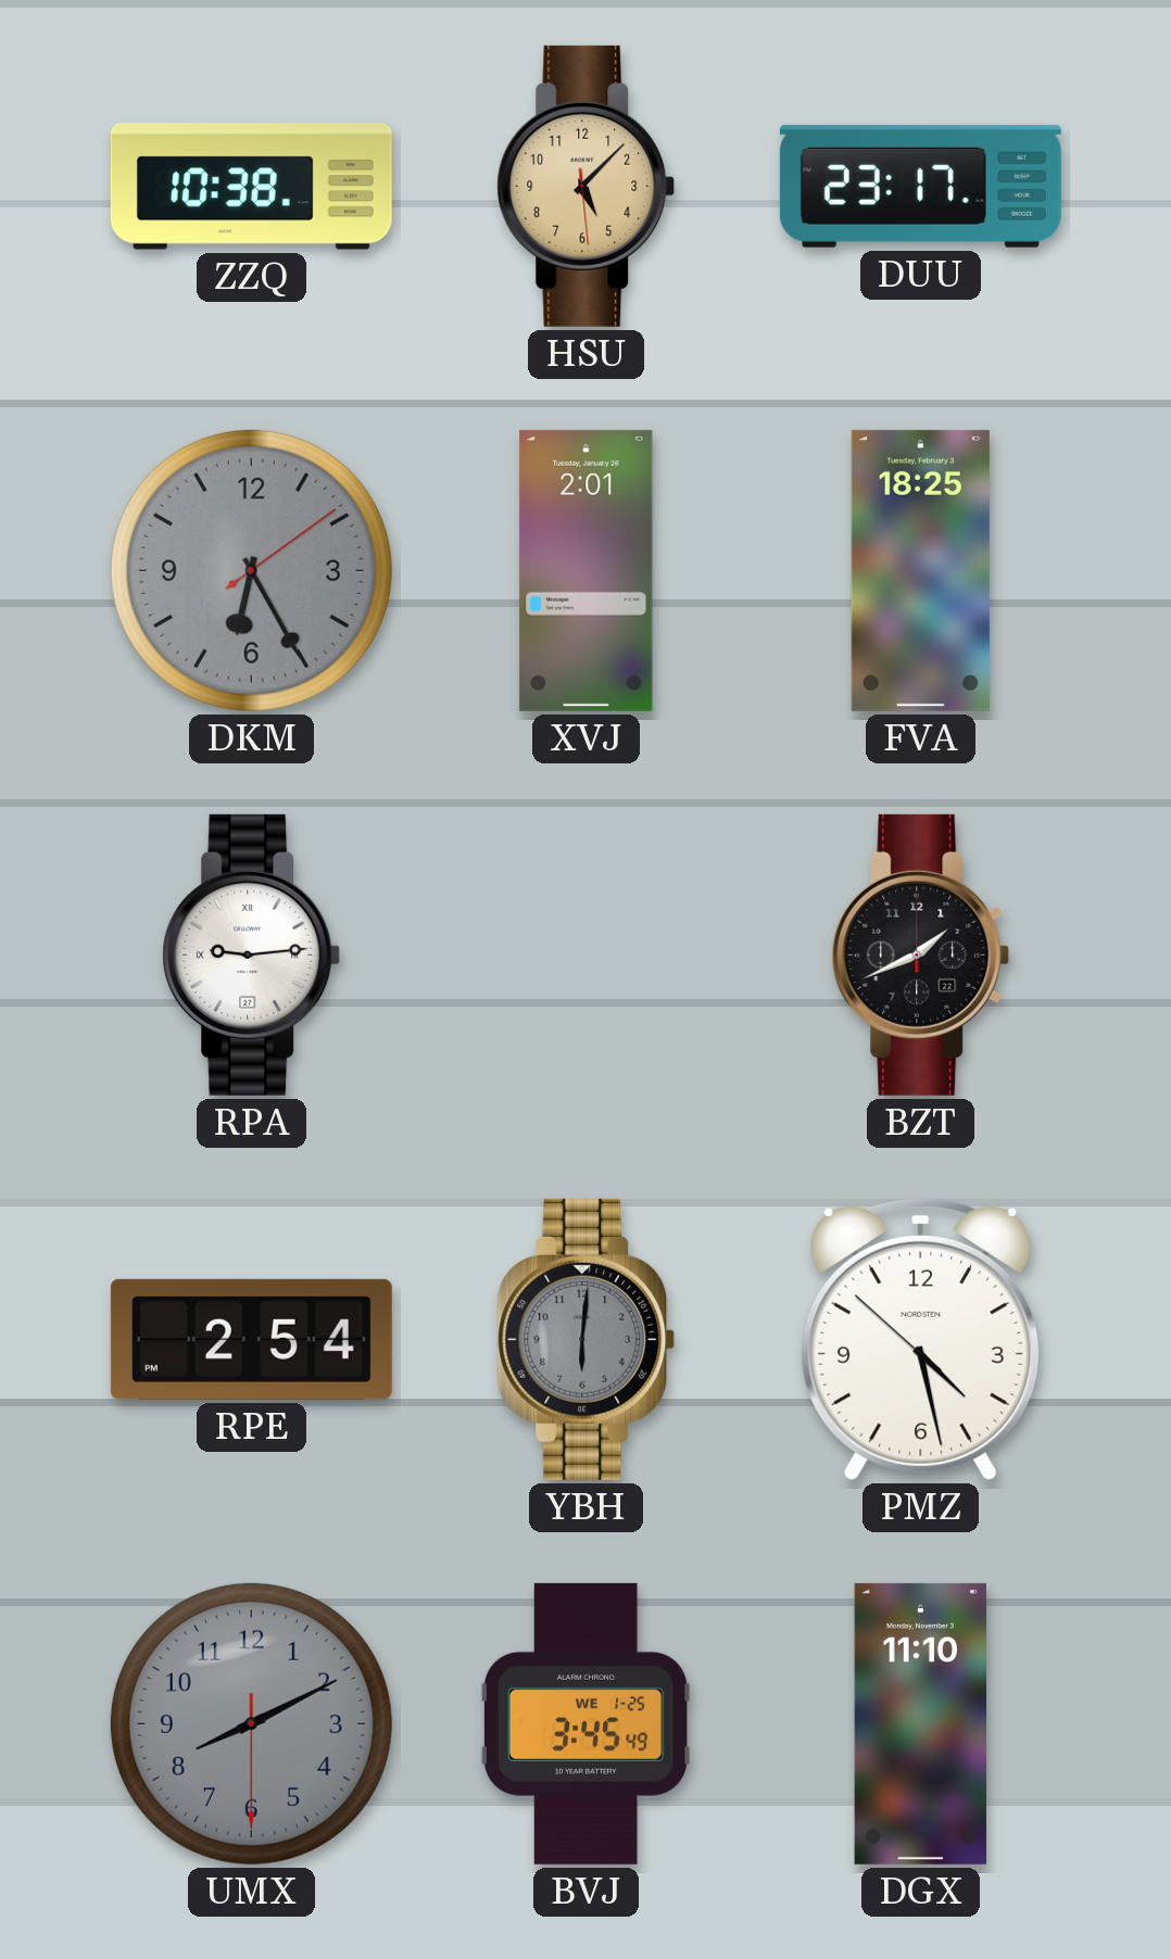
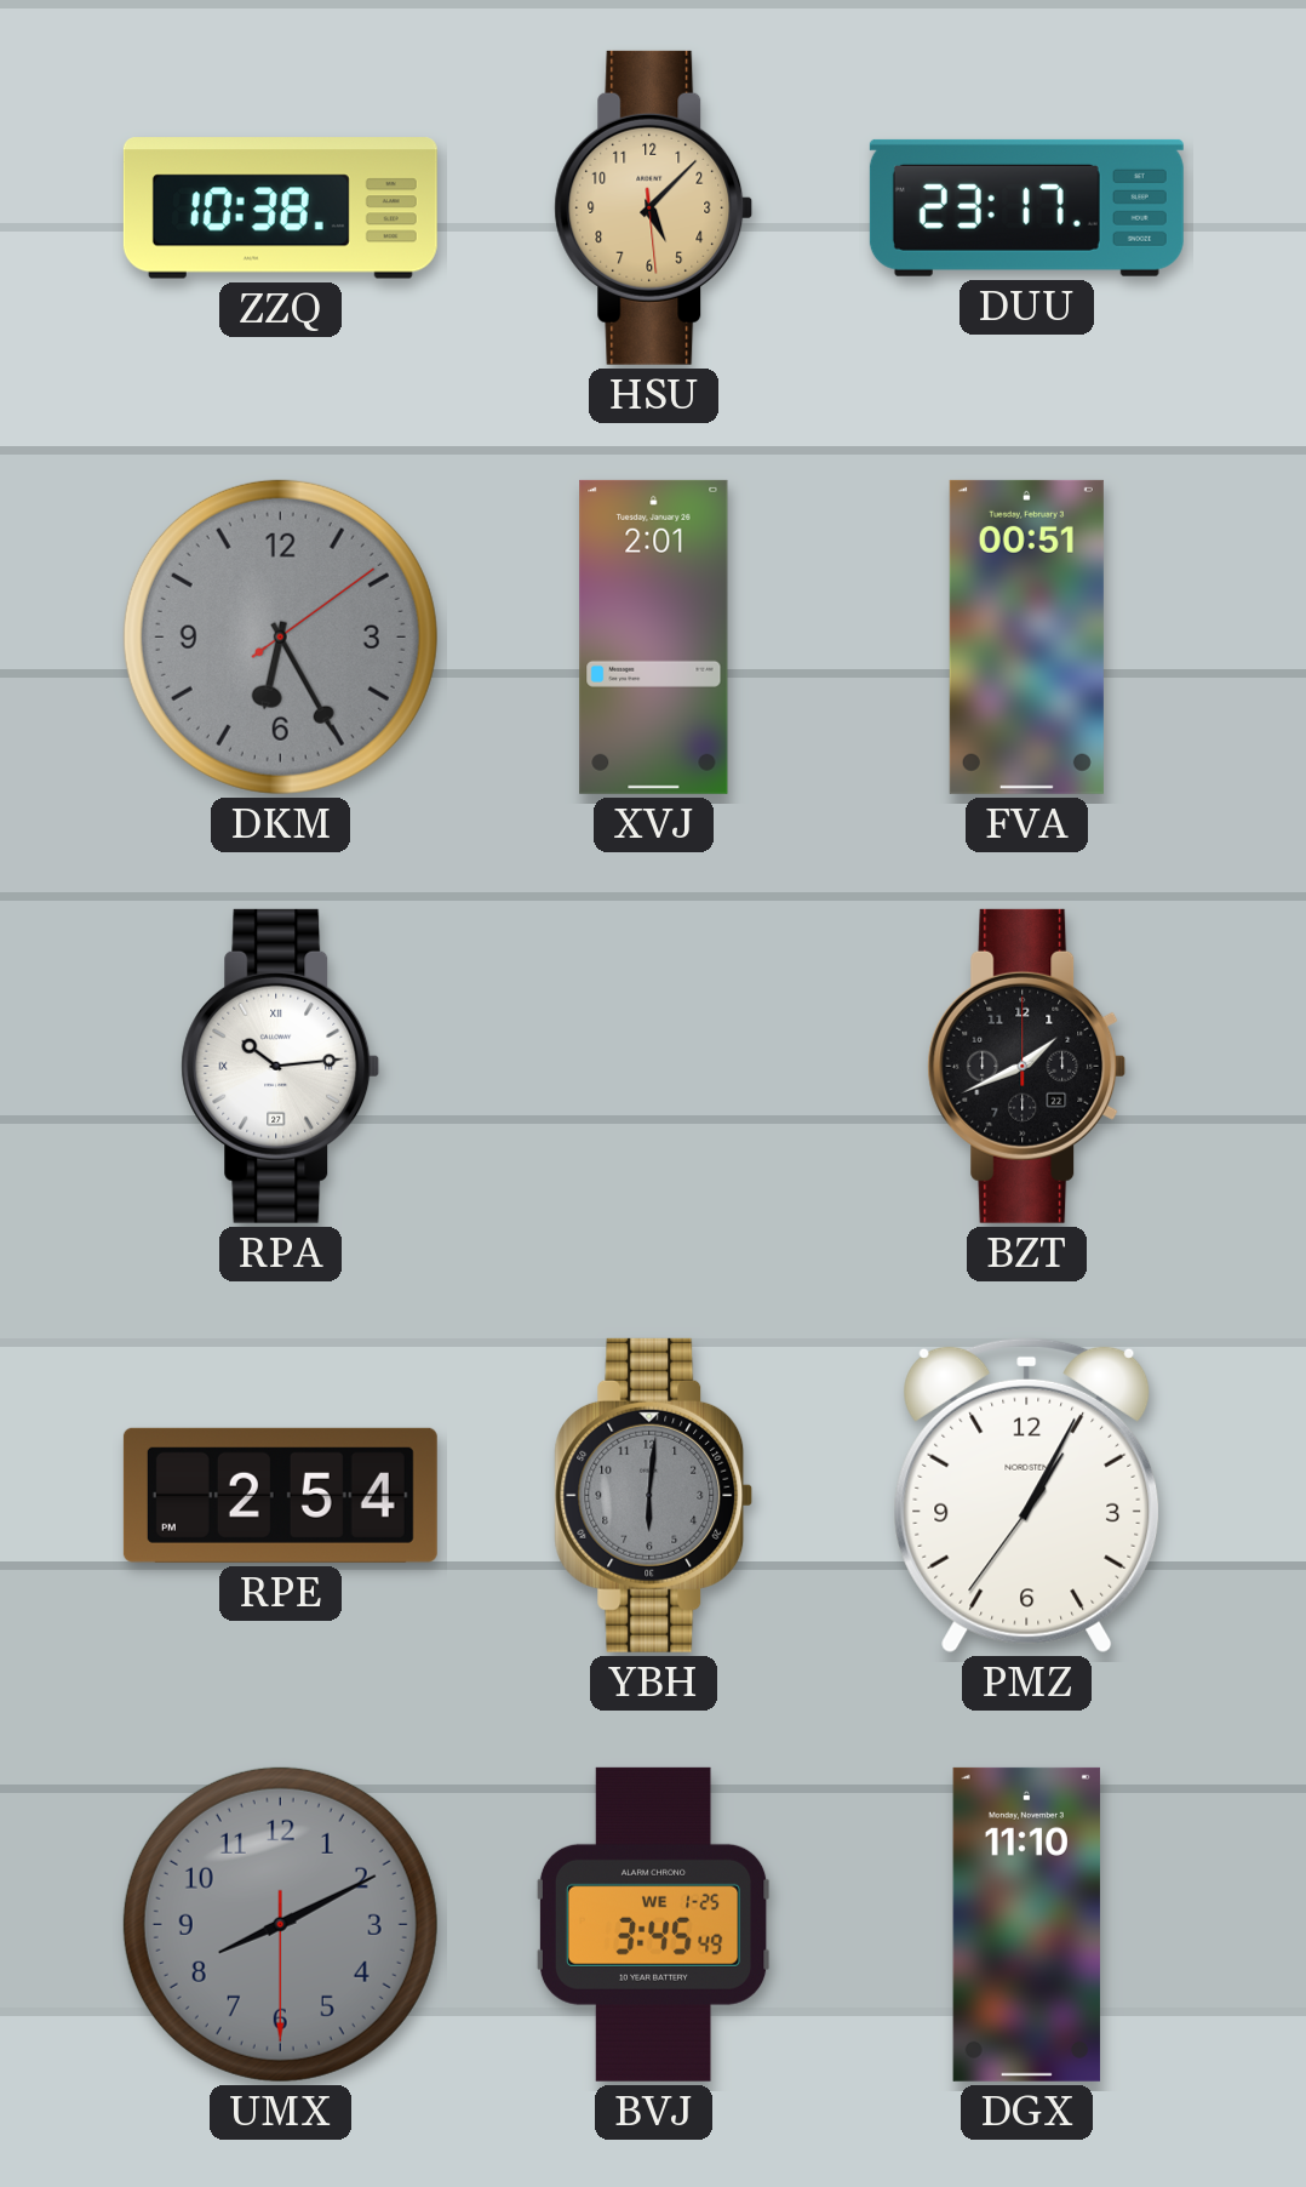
FVA: 18:25 -> 00:51 (1026, 636)
RPA: 9:14 -> 10:14 (281, 1066)
PMZ: 4:27 -> 1:04 (1027, 1495)
